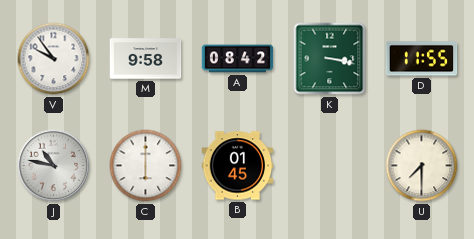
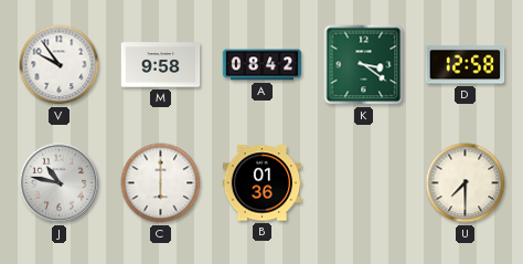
K: 3:17 -> 3:21 (364, 65)
D: 11:55 -> 12:58 (466, 65)
B: 01:45 -> 01:36 (263, 183)
